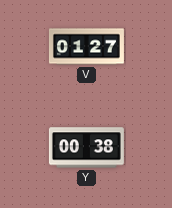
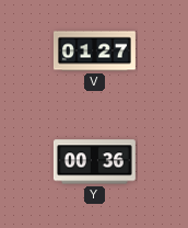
Y: 00:38 -> 00:36 (94, 162)
